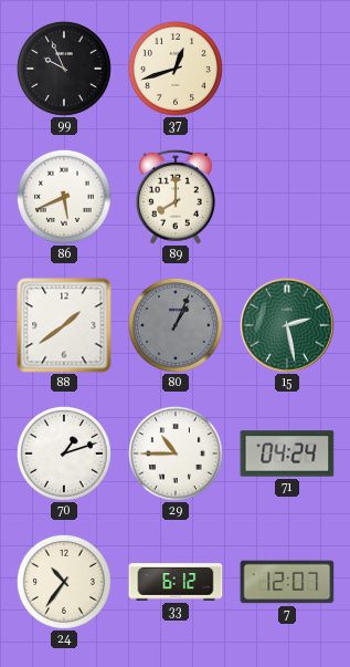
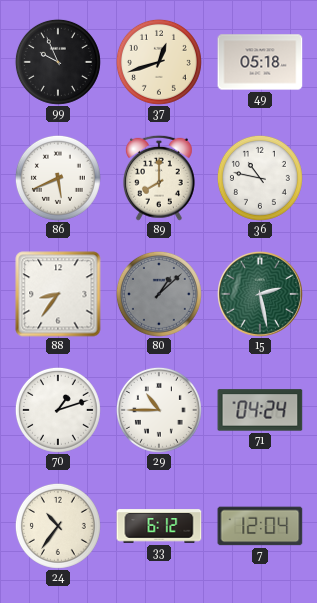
49: none -> 05:18 (260, 62)
36: none -> 10:47 (260, 178)
88: 1:39 -> 8:36 (58, 294)
80: 1:04 -> 1:08 (159, 294)
7: 12:07 -> 12:04 (260, 526)
